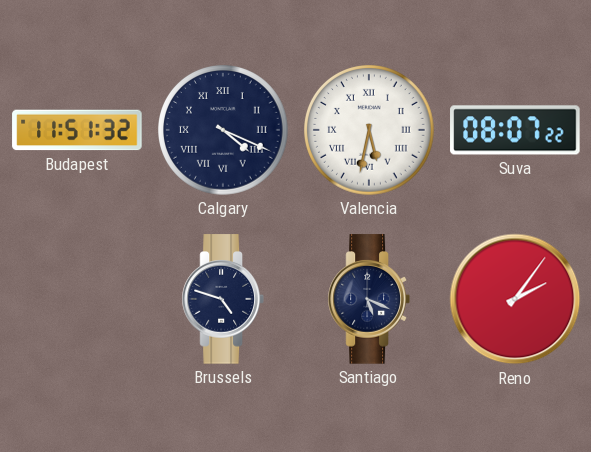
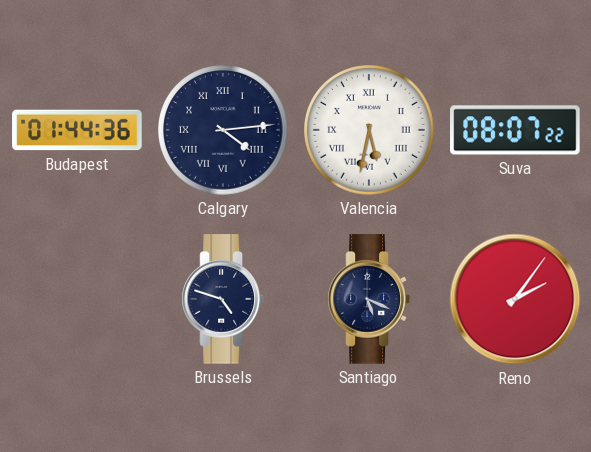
Budapest: 11:51 -> 01:44 (77, 130)
Calgary: 4:19 -> 4:14 (224, 131)
